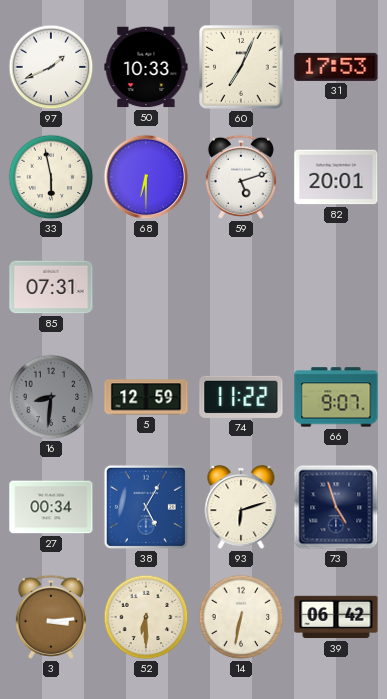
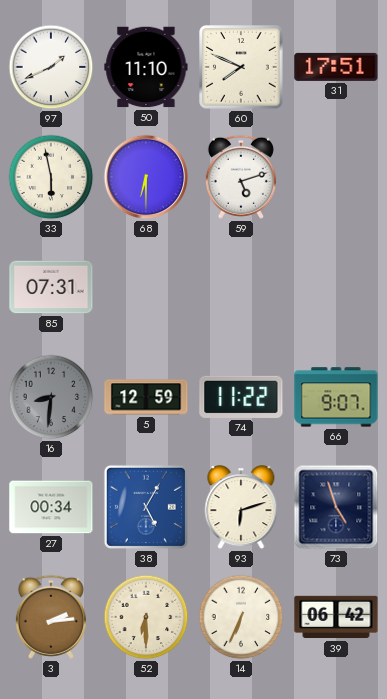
50: 10:33 -> 11:10 (146, 67)
60: 7:04 -> 7:49 (241, 67)
31: 17:53 -> 17:51 (336, 67)
82: 20:01 -> none (336, 177)
3: 3:14 -> 2:14 (51, 617)
14: 6:32 -> 6:34 (241, 617)
